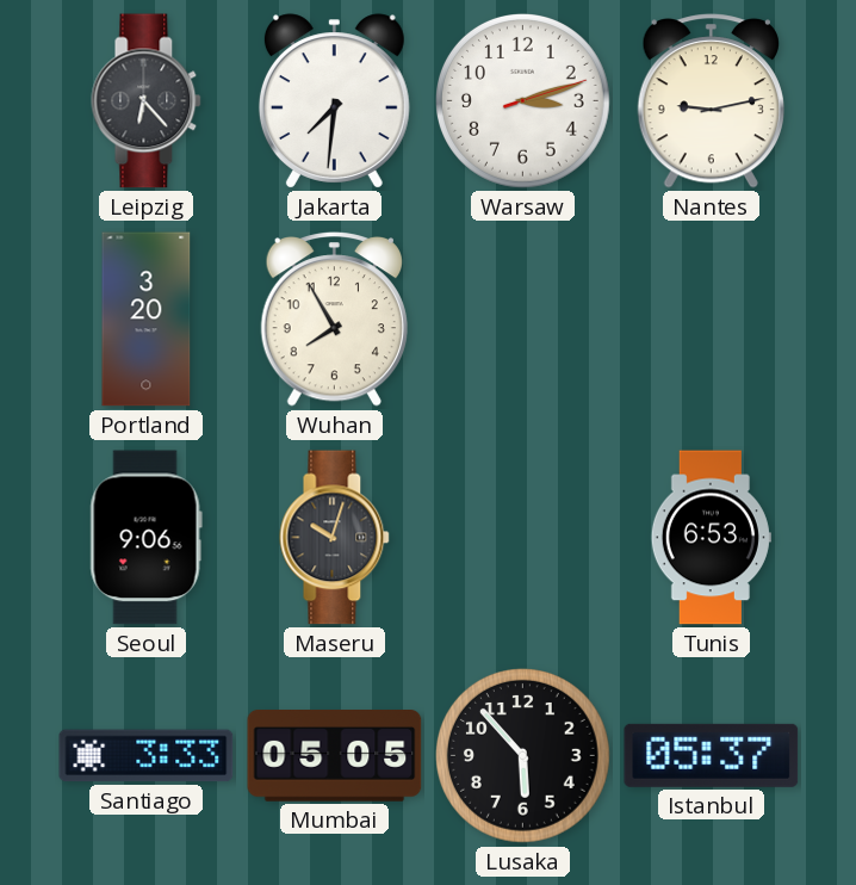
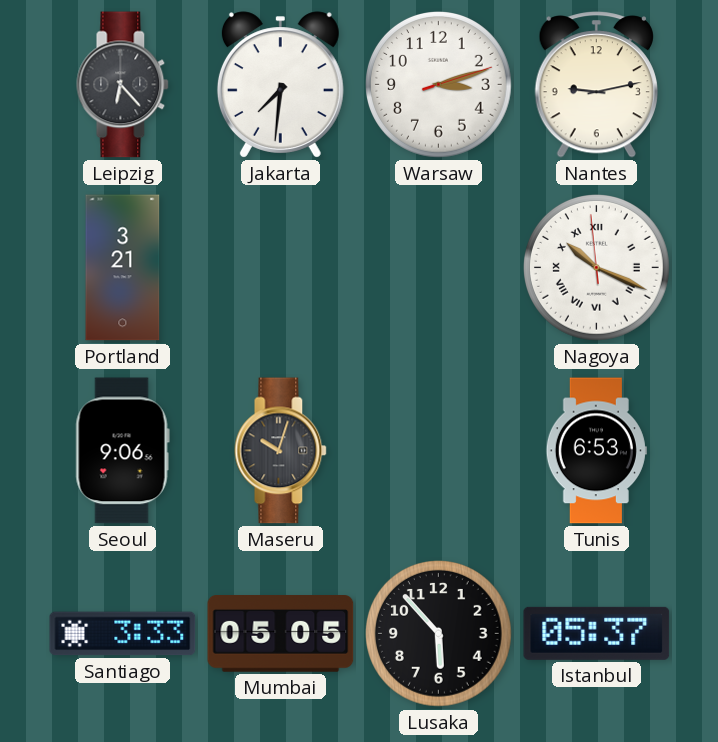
Portland: 3:20 -> 3:21 (123, 268)
Wuhan: 7:55 -> none (334, 320)
Nagoya: none -> 10:18 (597, 268)
